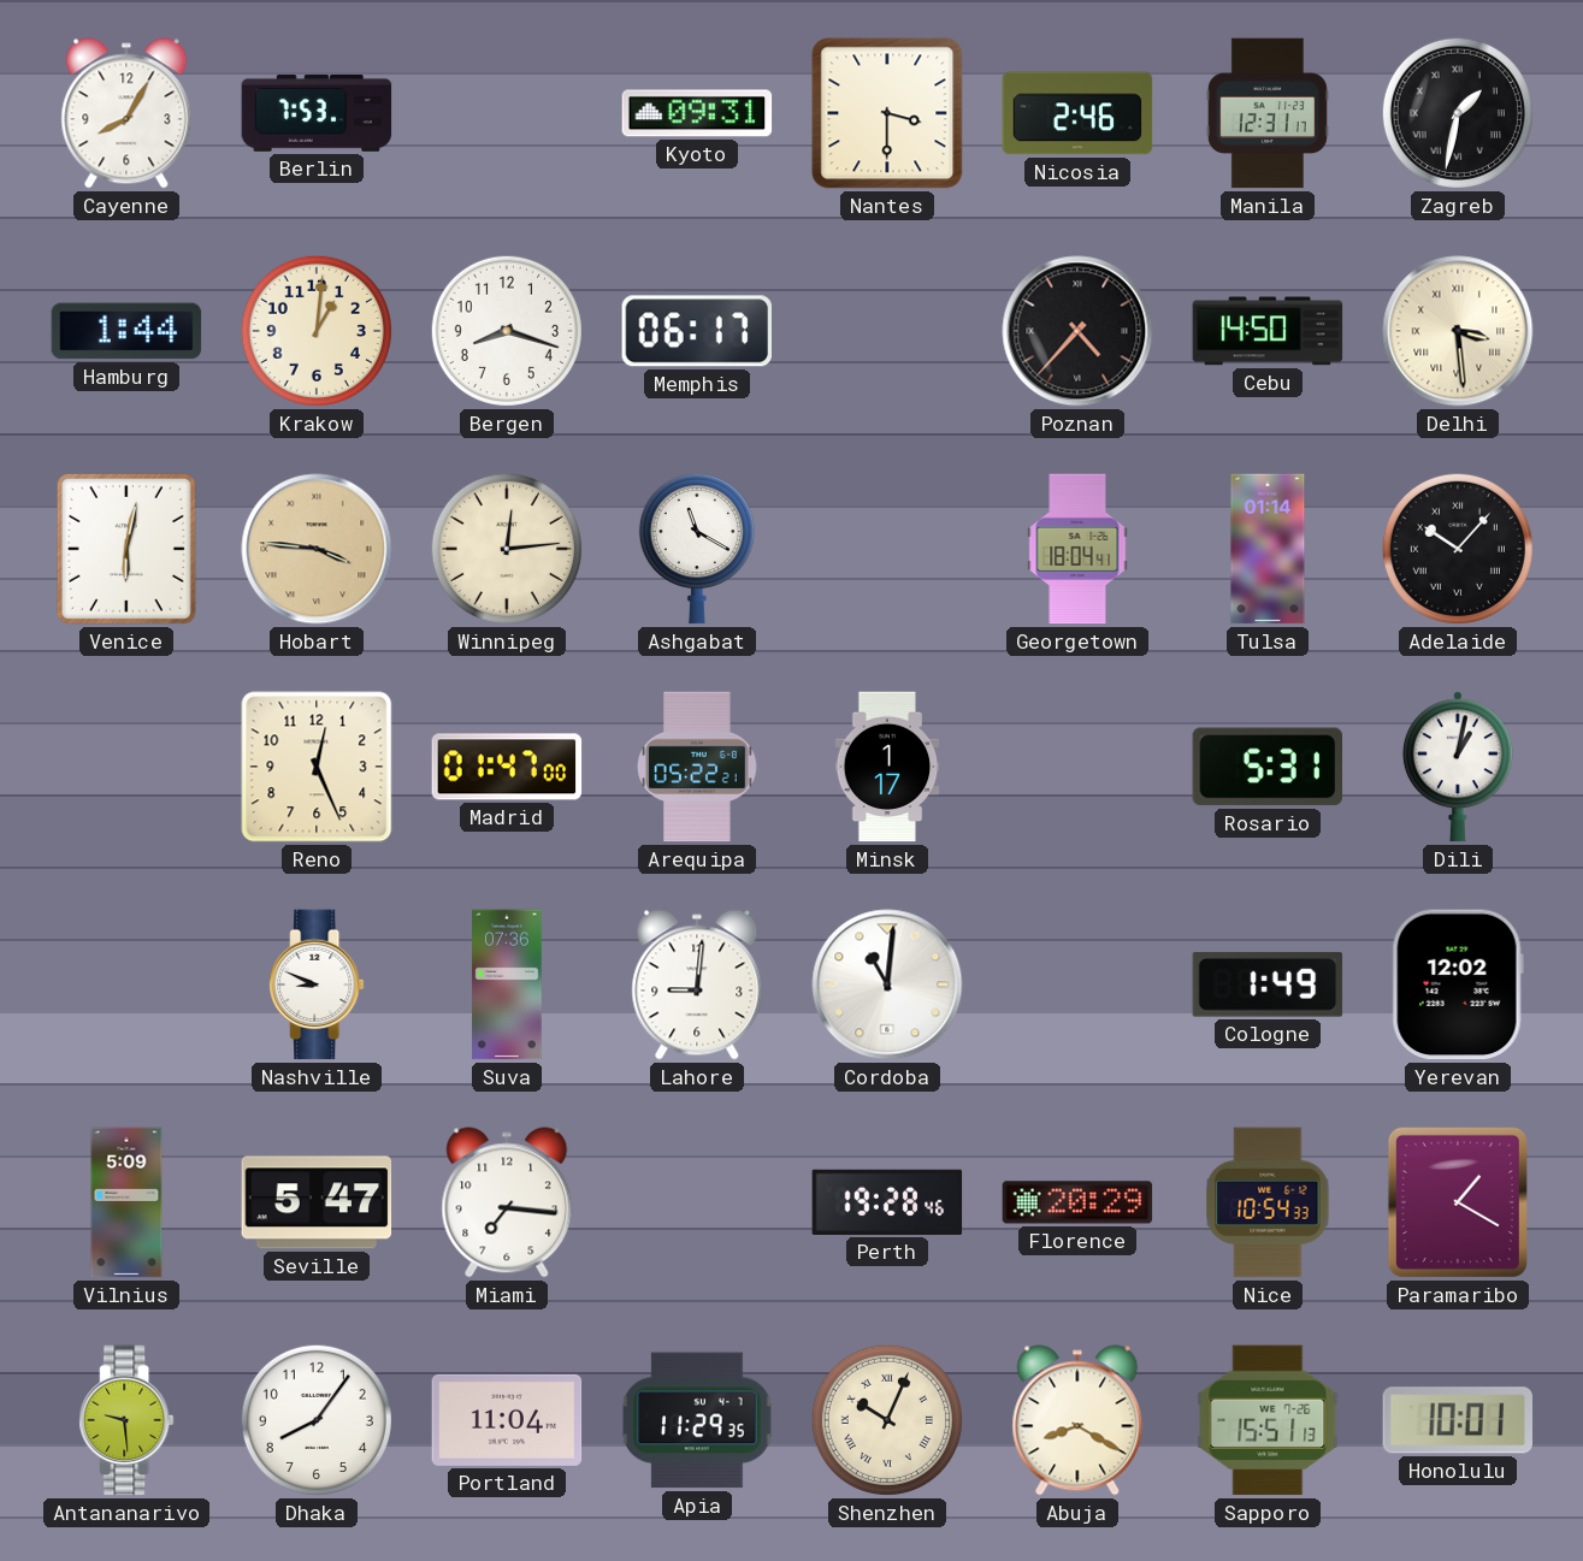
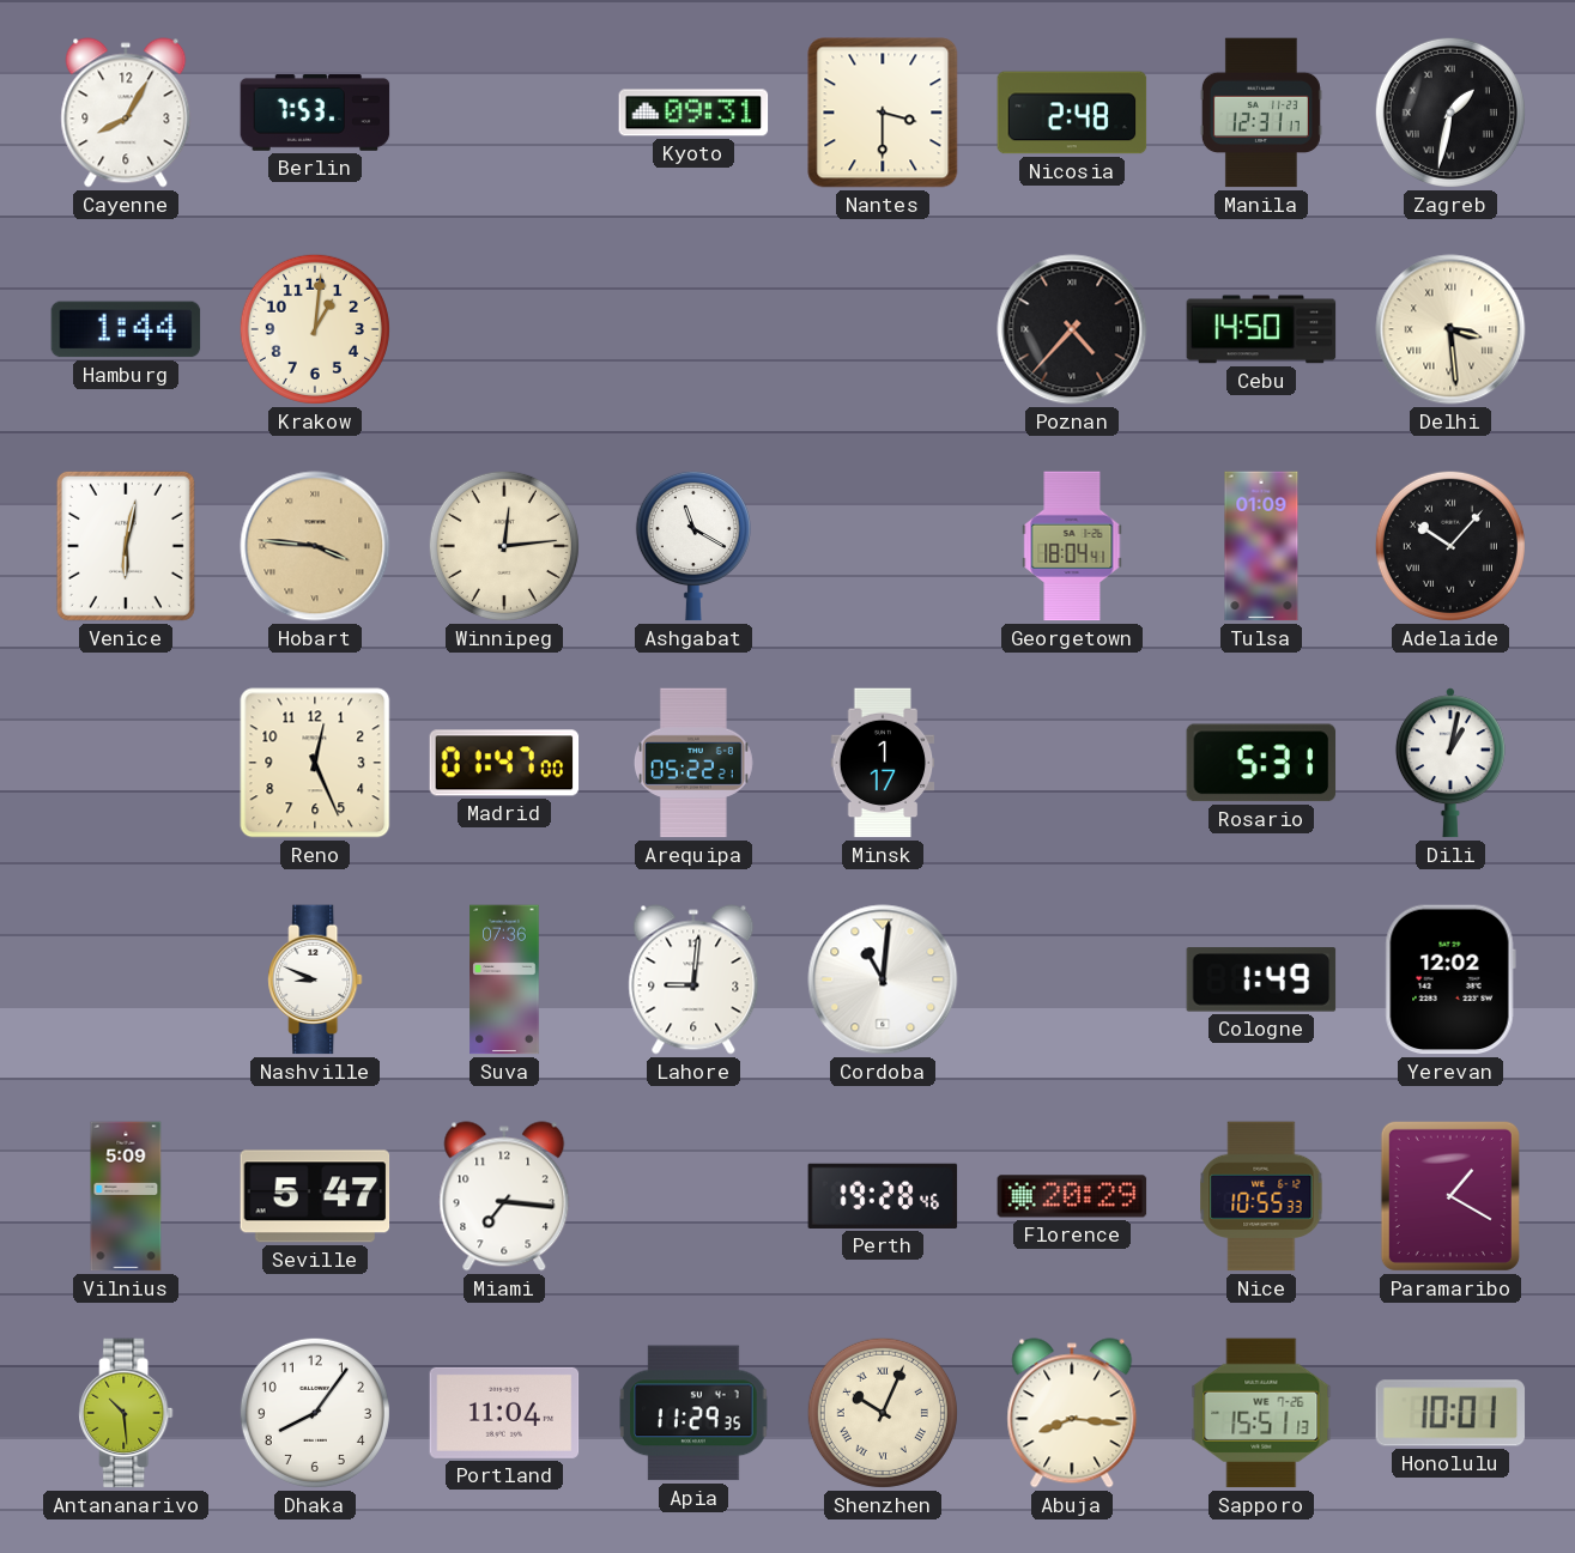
Nicosia: 2:46 -> 2:48 (1072, 113)
Bergen: 8:18 -> none (507, 331)
Memphis: 06:17 -> none (697, 331)
Tulsa: 01:14 -> 01:09 (1261, 546)
Nice: 10:54 -> 10:55 (1261, 1196)
Antananarivo: 9:29 -> 10:29 (126, 1413)
Abuja: 8:20 -> 8:16 (1072, 1413)
